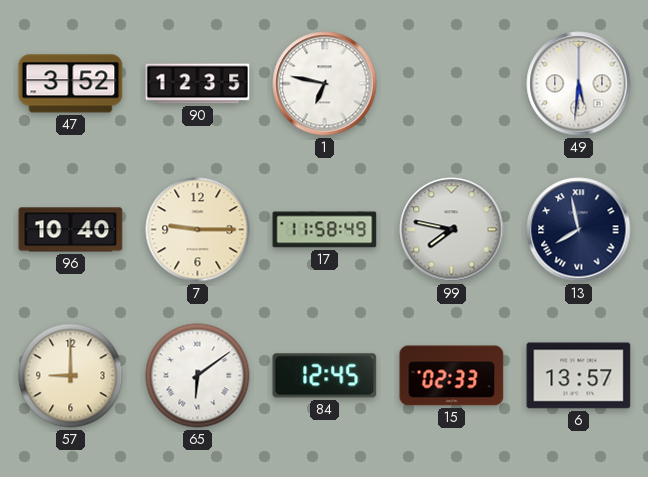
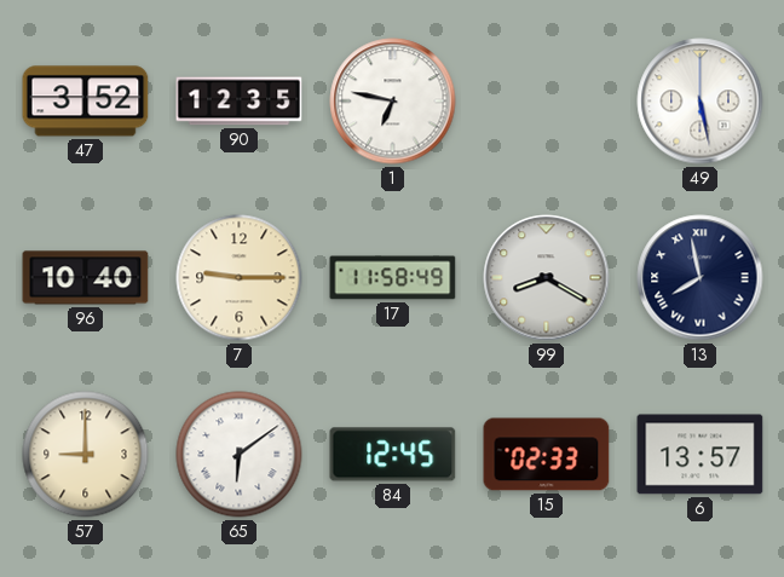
49: 5:31 -> 5:28 (701, 102)
99: 7:47 -> 8:20 (547, 278)
